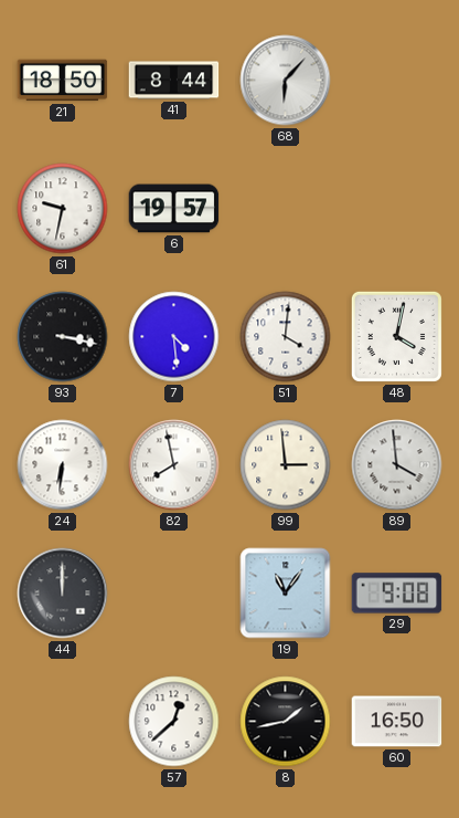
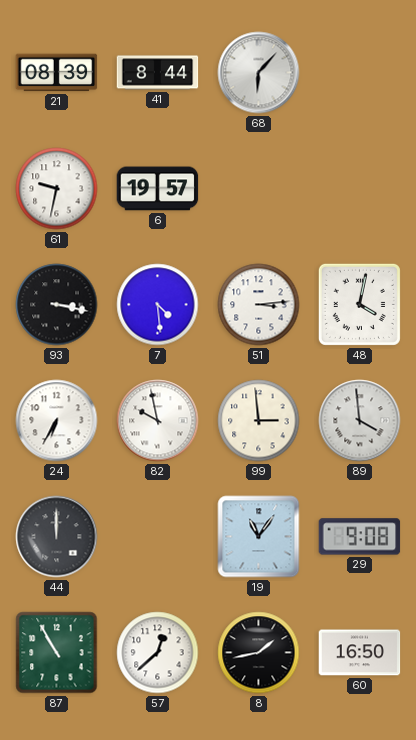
21: 18:50 -> 08:39 (57, 73)
51: 4:01 -> 3:14 (259, 305)
24: 6:31 -> 6:35 (57, 421)
82: 7:58 -> 9:58 (158, 421)
87: none -> 10:55 (57, 653)
